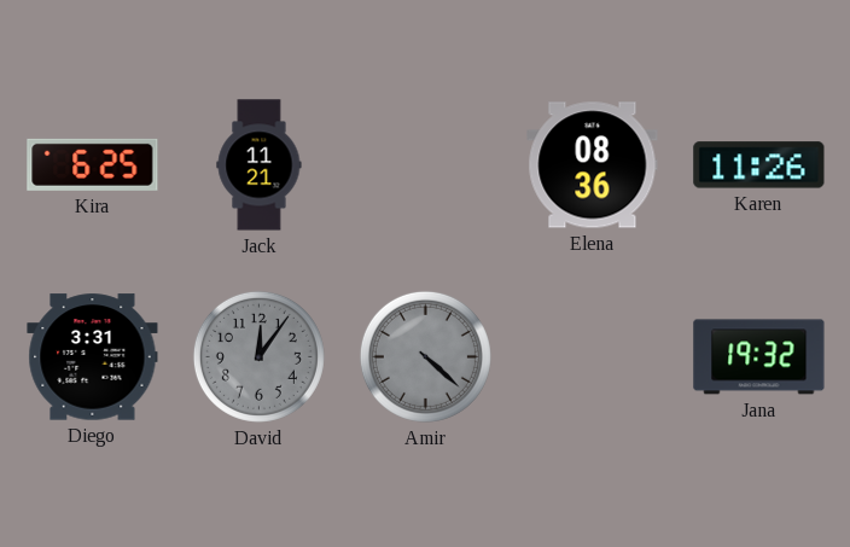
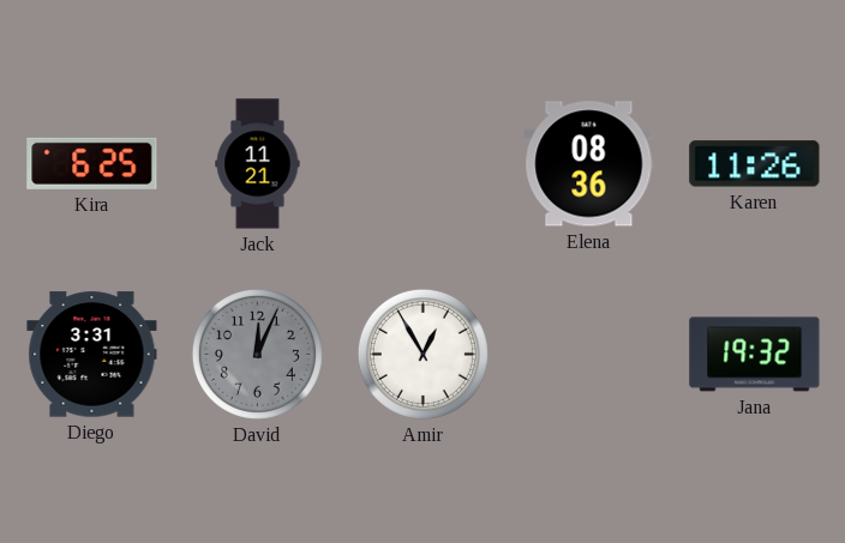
David: 12:06 -> 12:04 (257, 354)
Amir: 4:22 -> 12:55 (422, 354)
Amir dial: grey -> white (422, 354)
